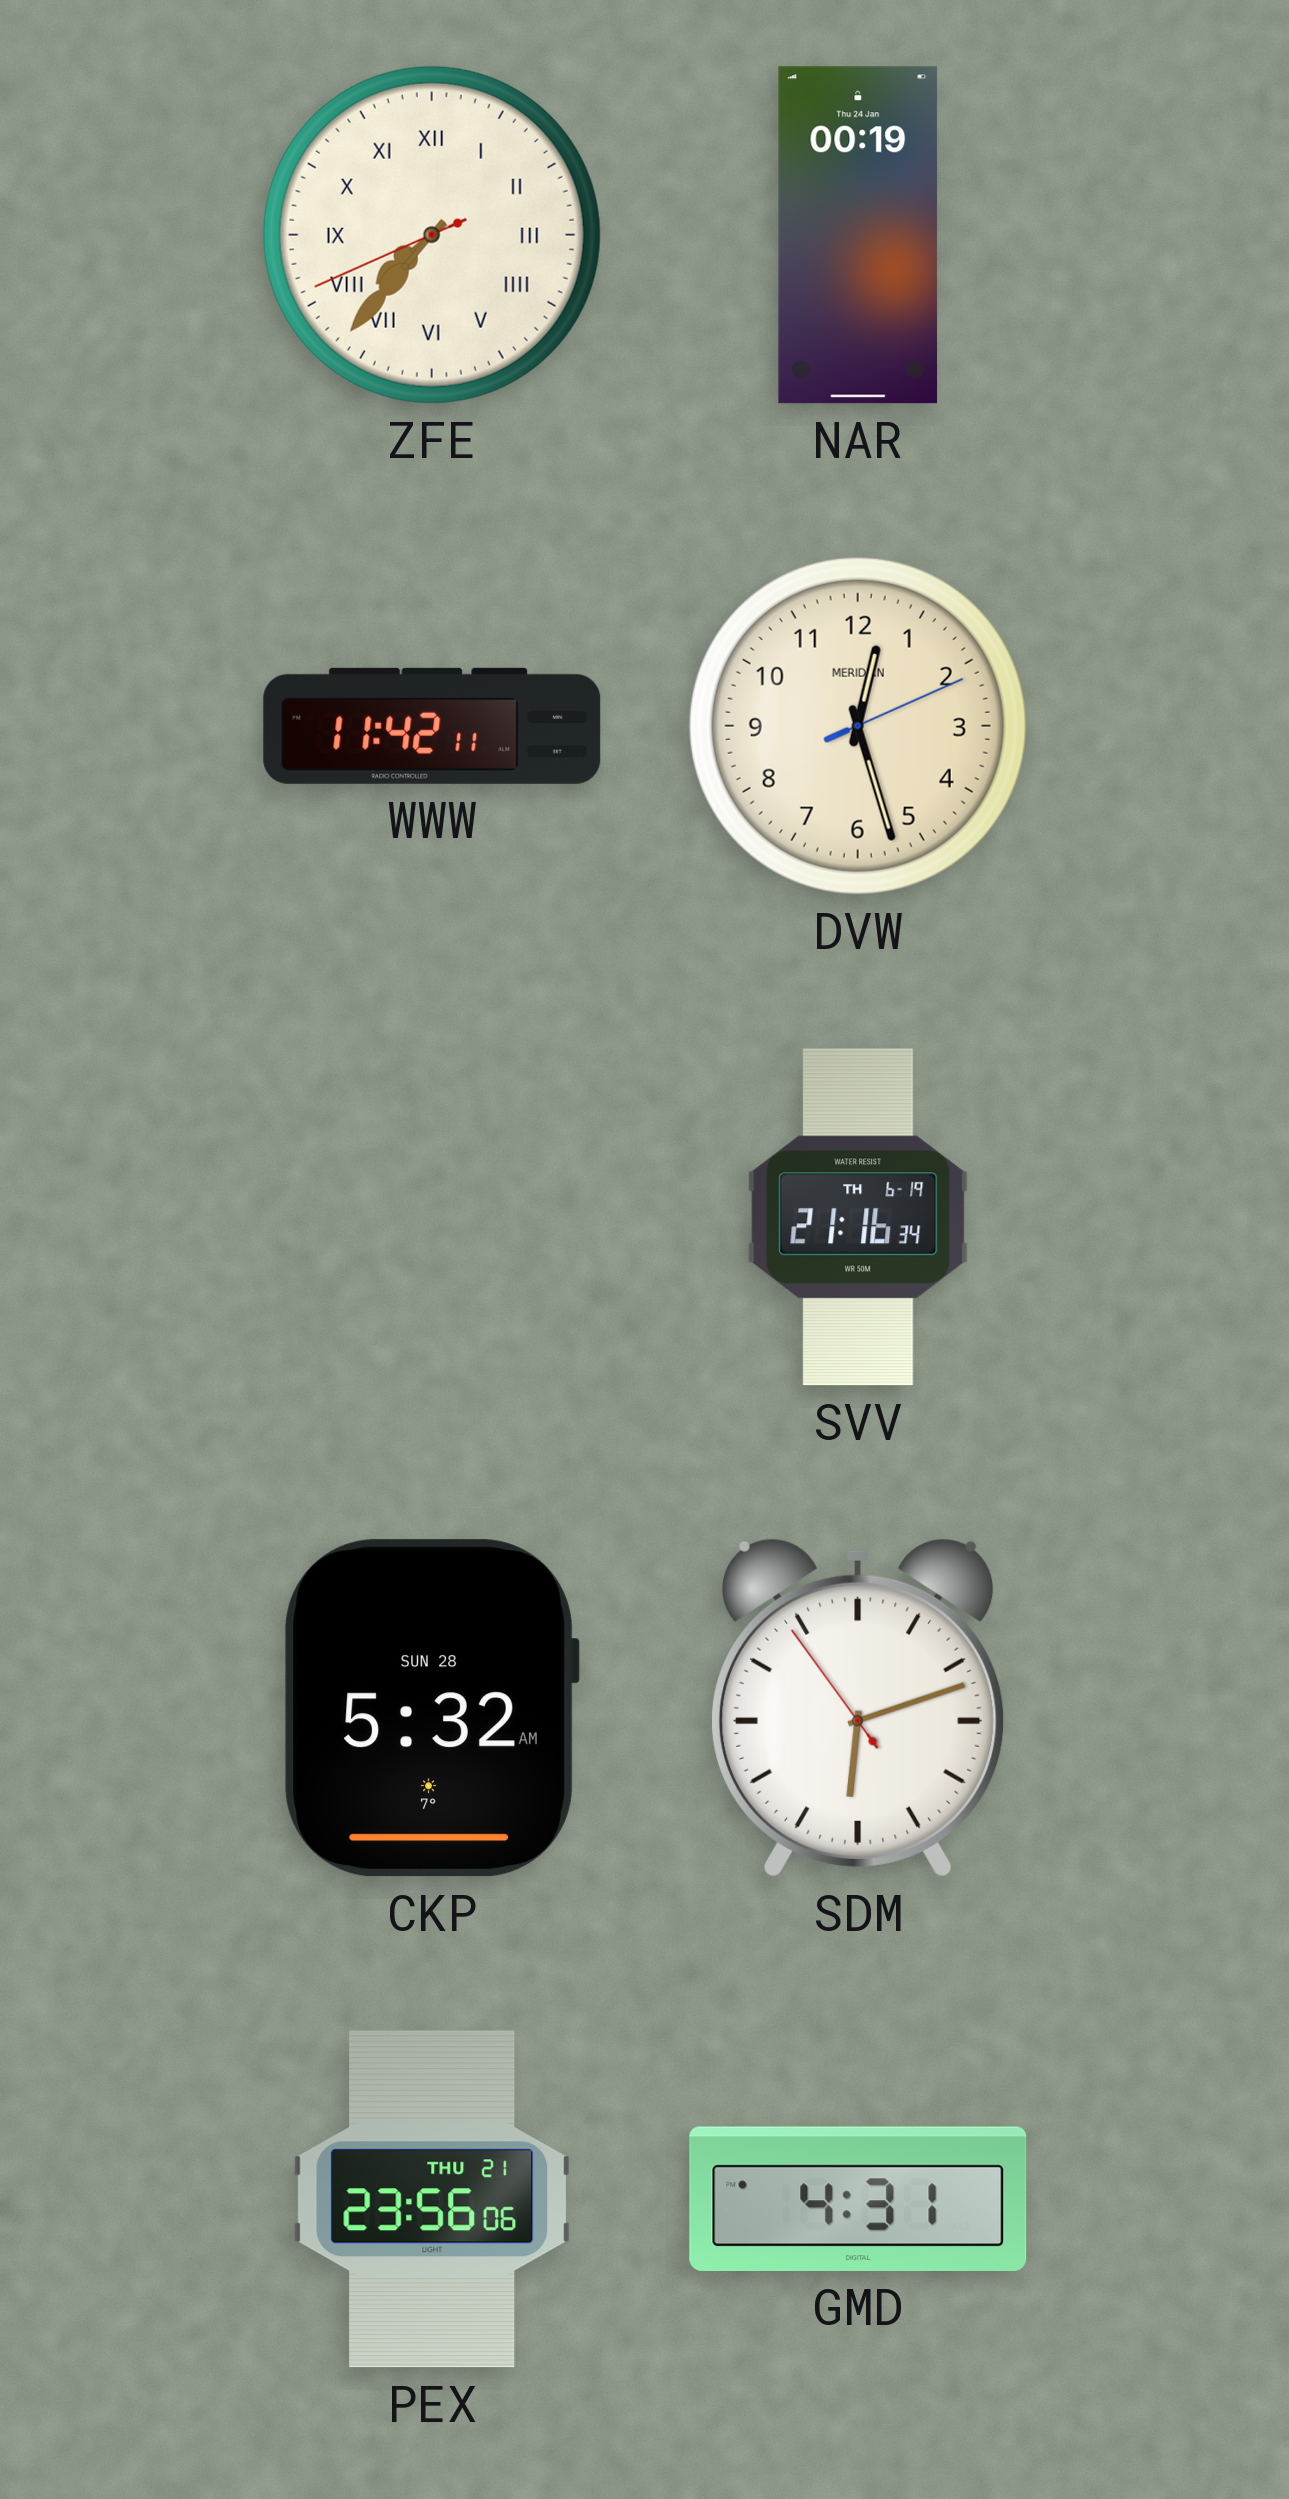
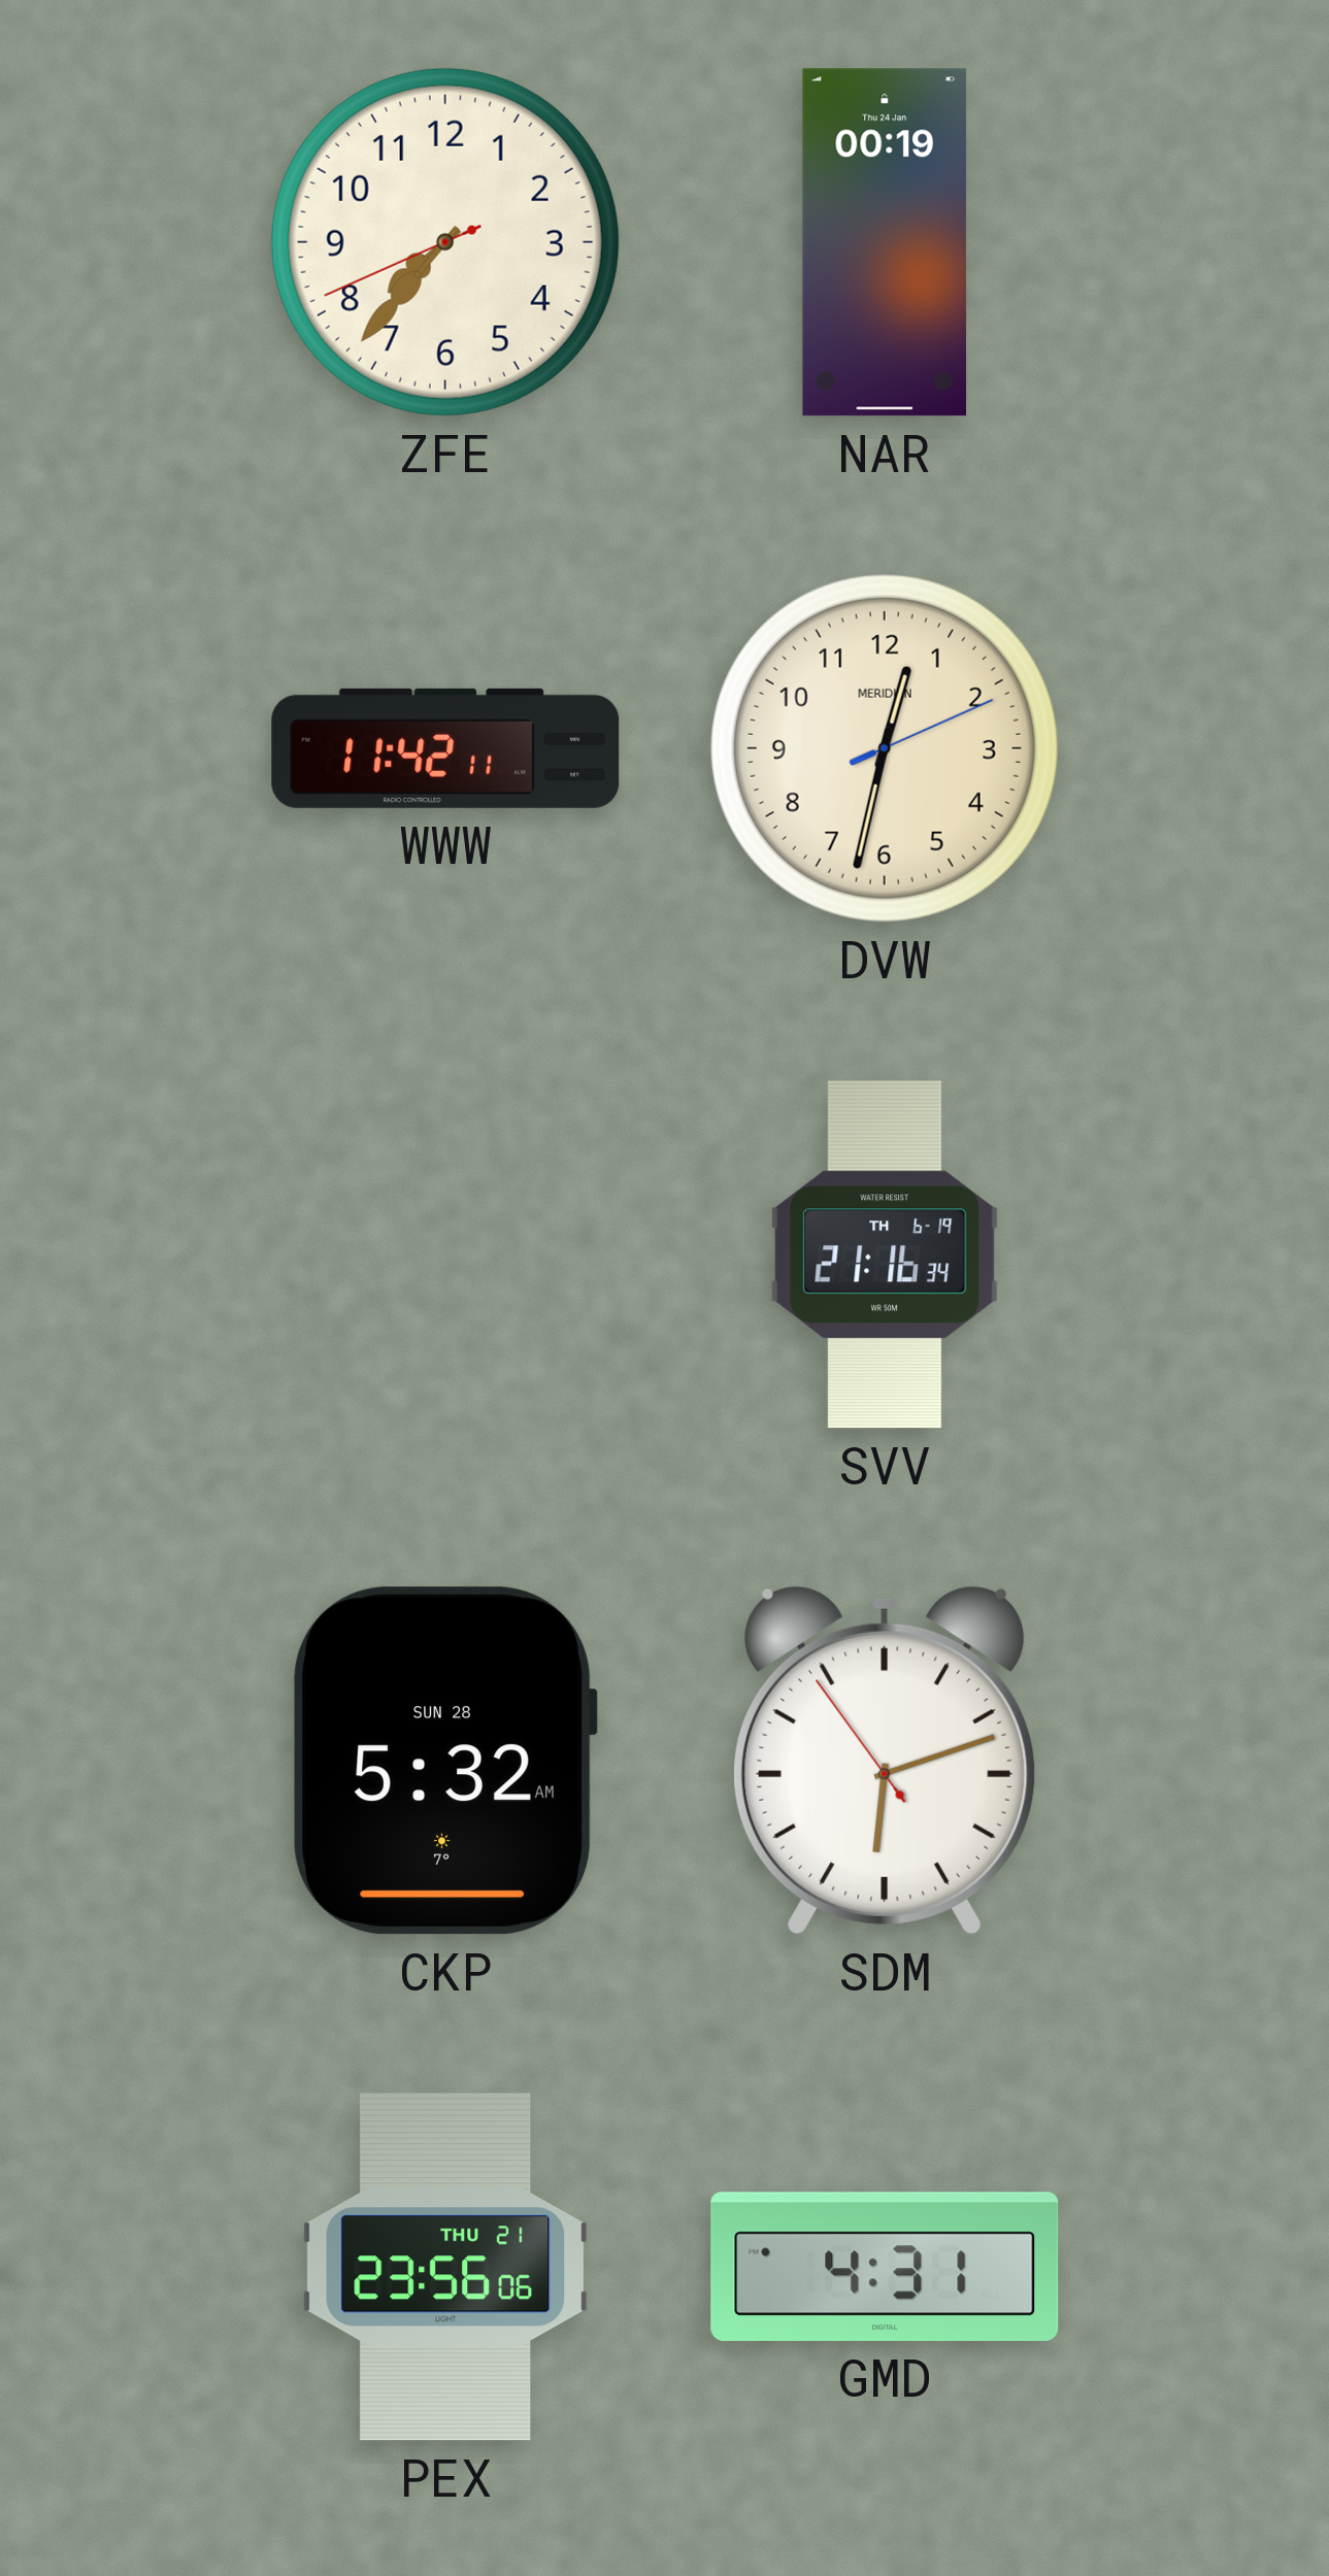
ZFE numerals: Roman -> Arabic (445, 242)
DVW: 12:27 -> 12:32 (885, 748)
